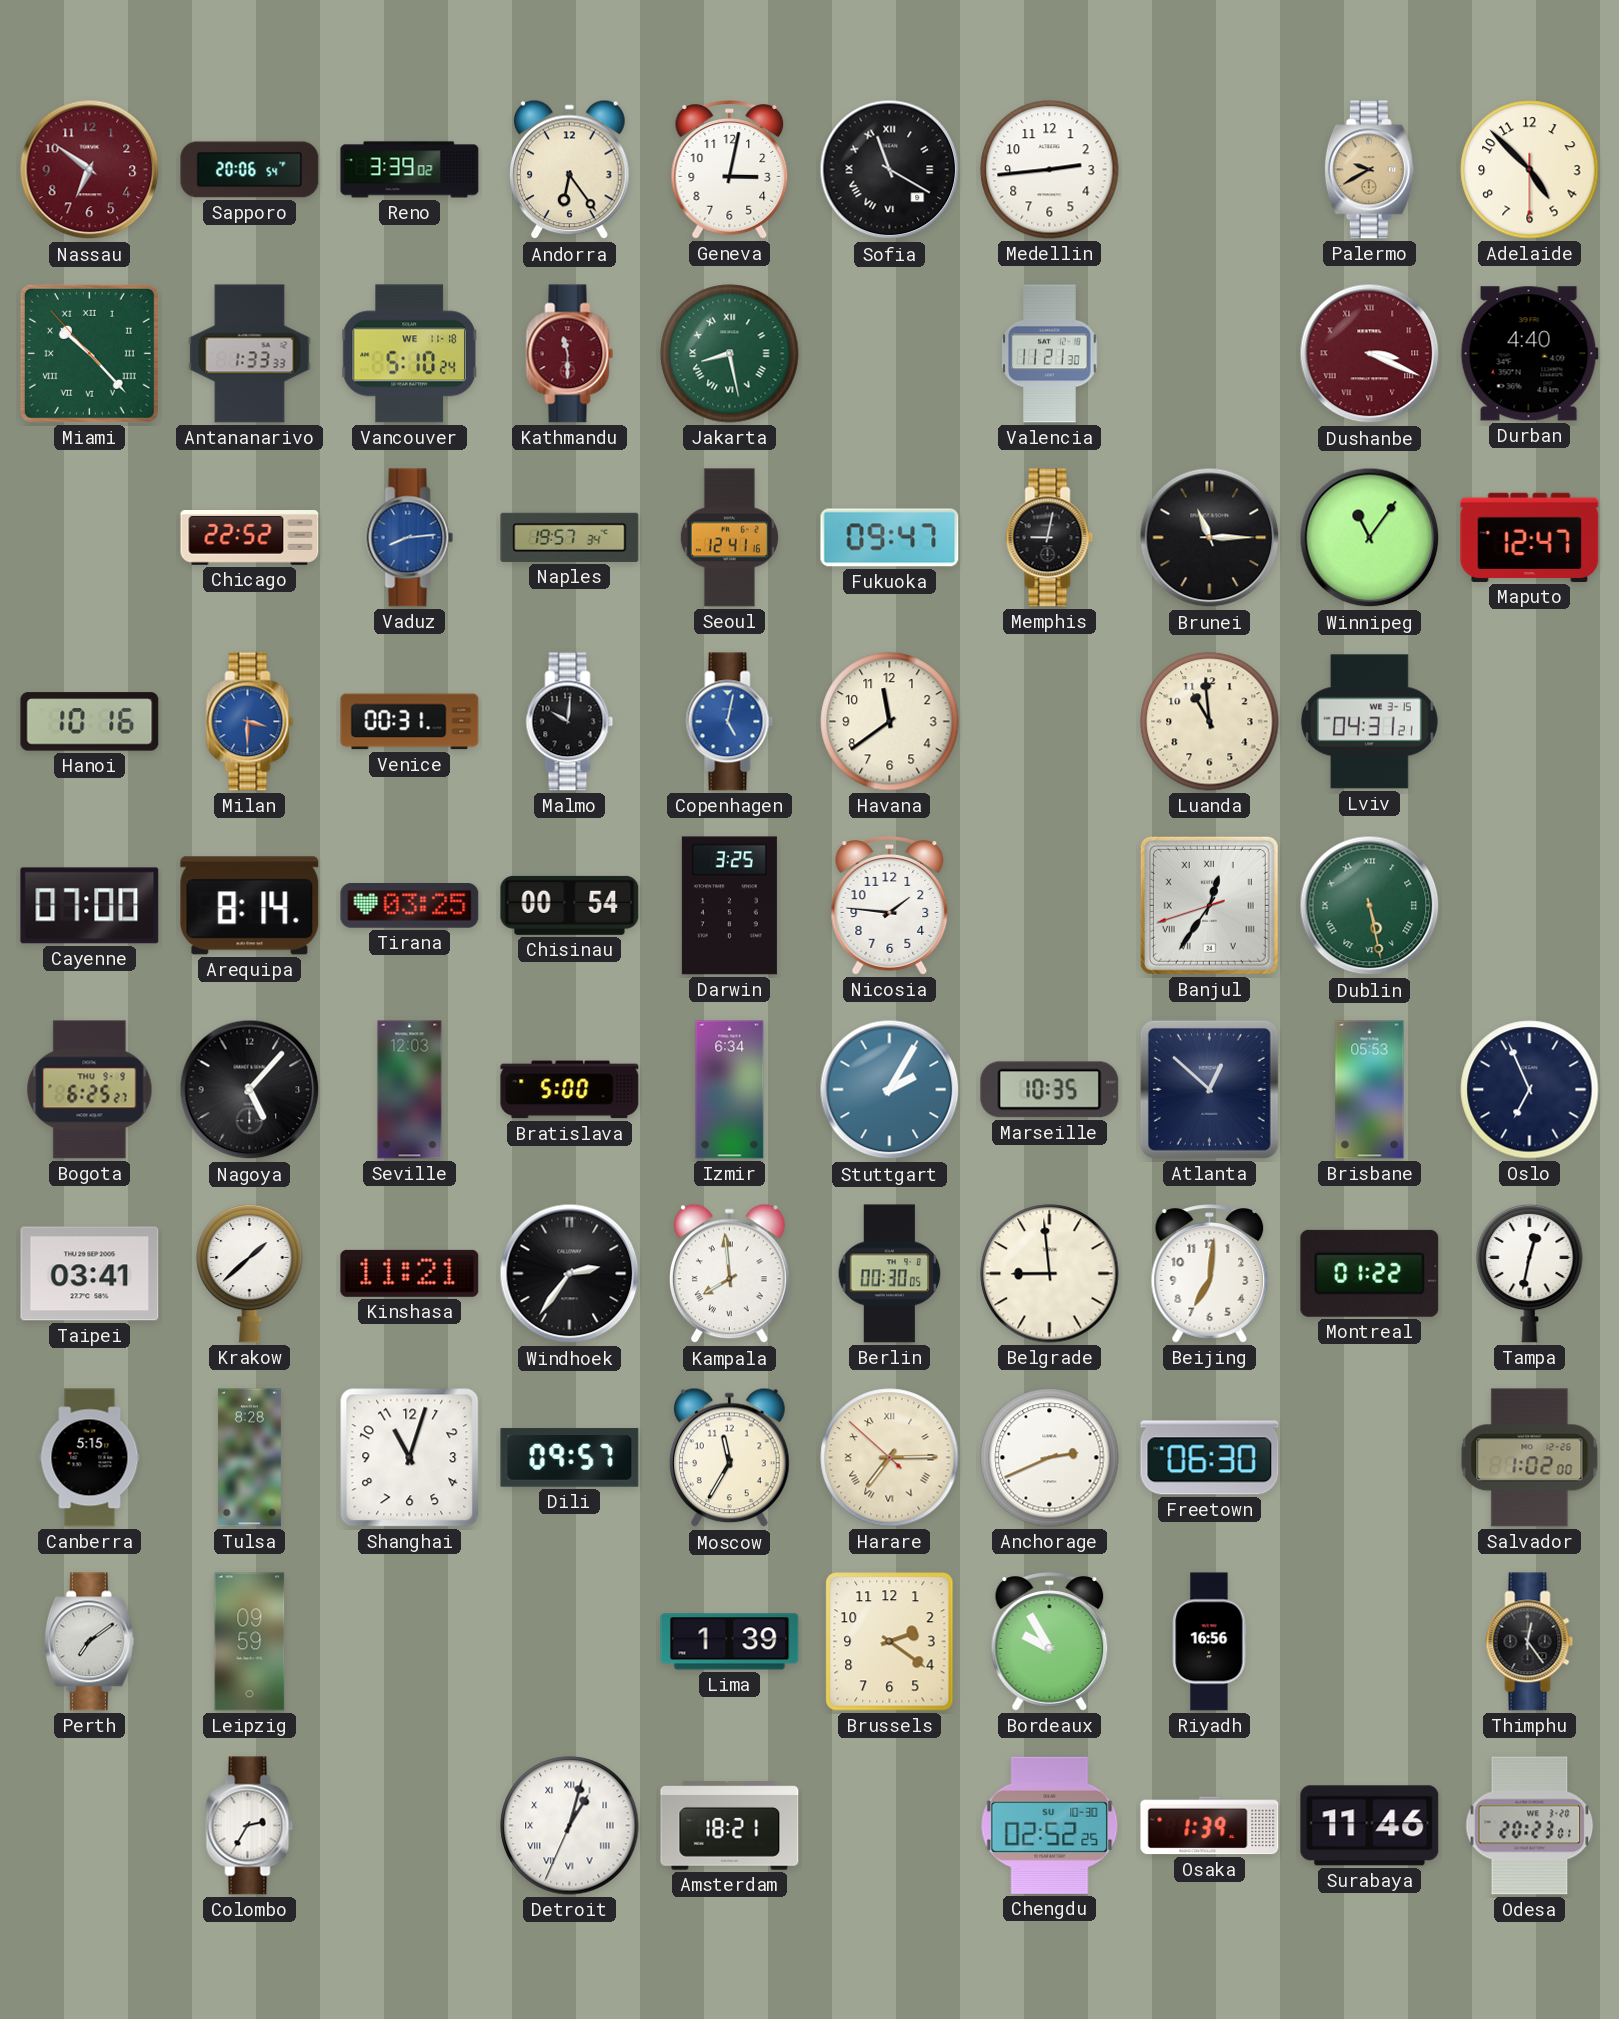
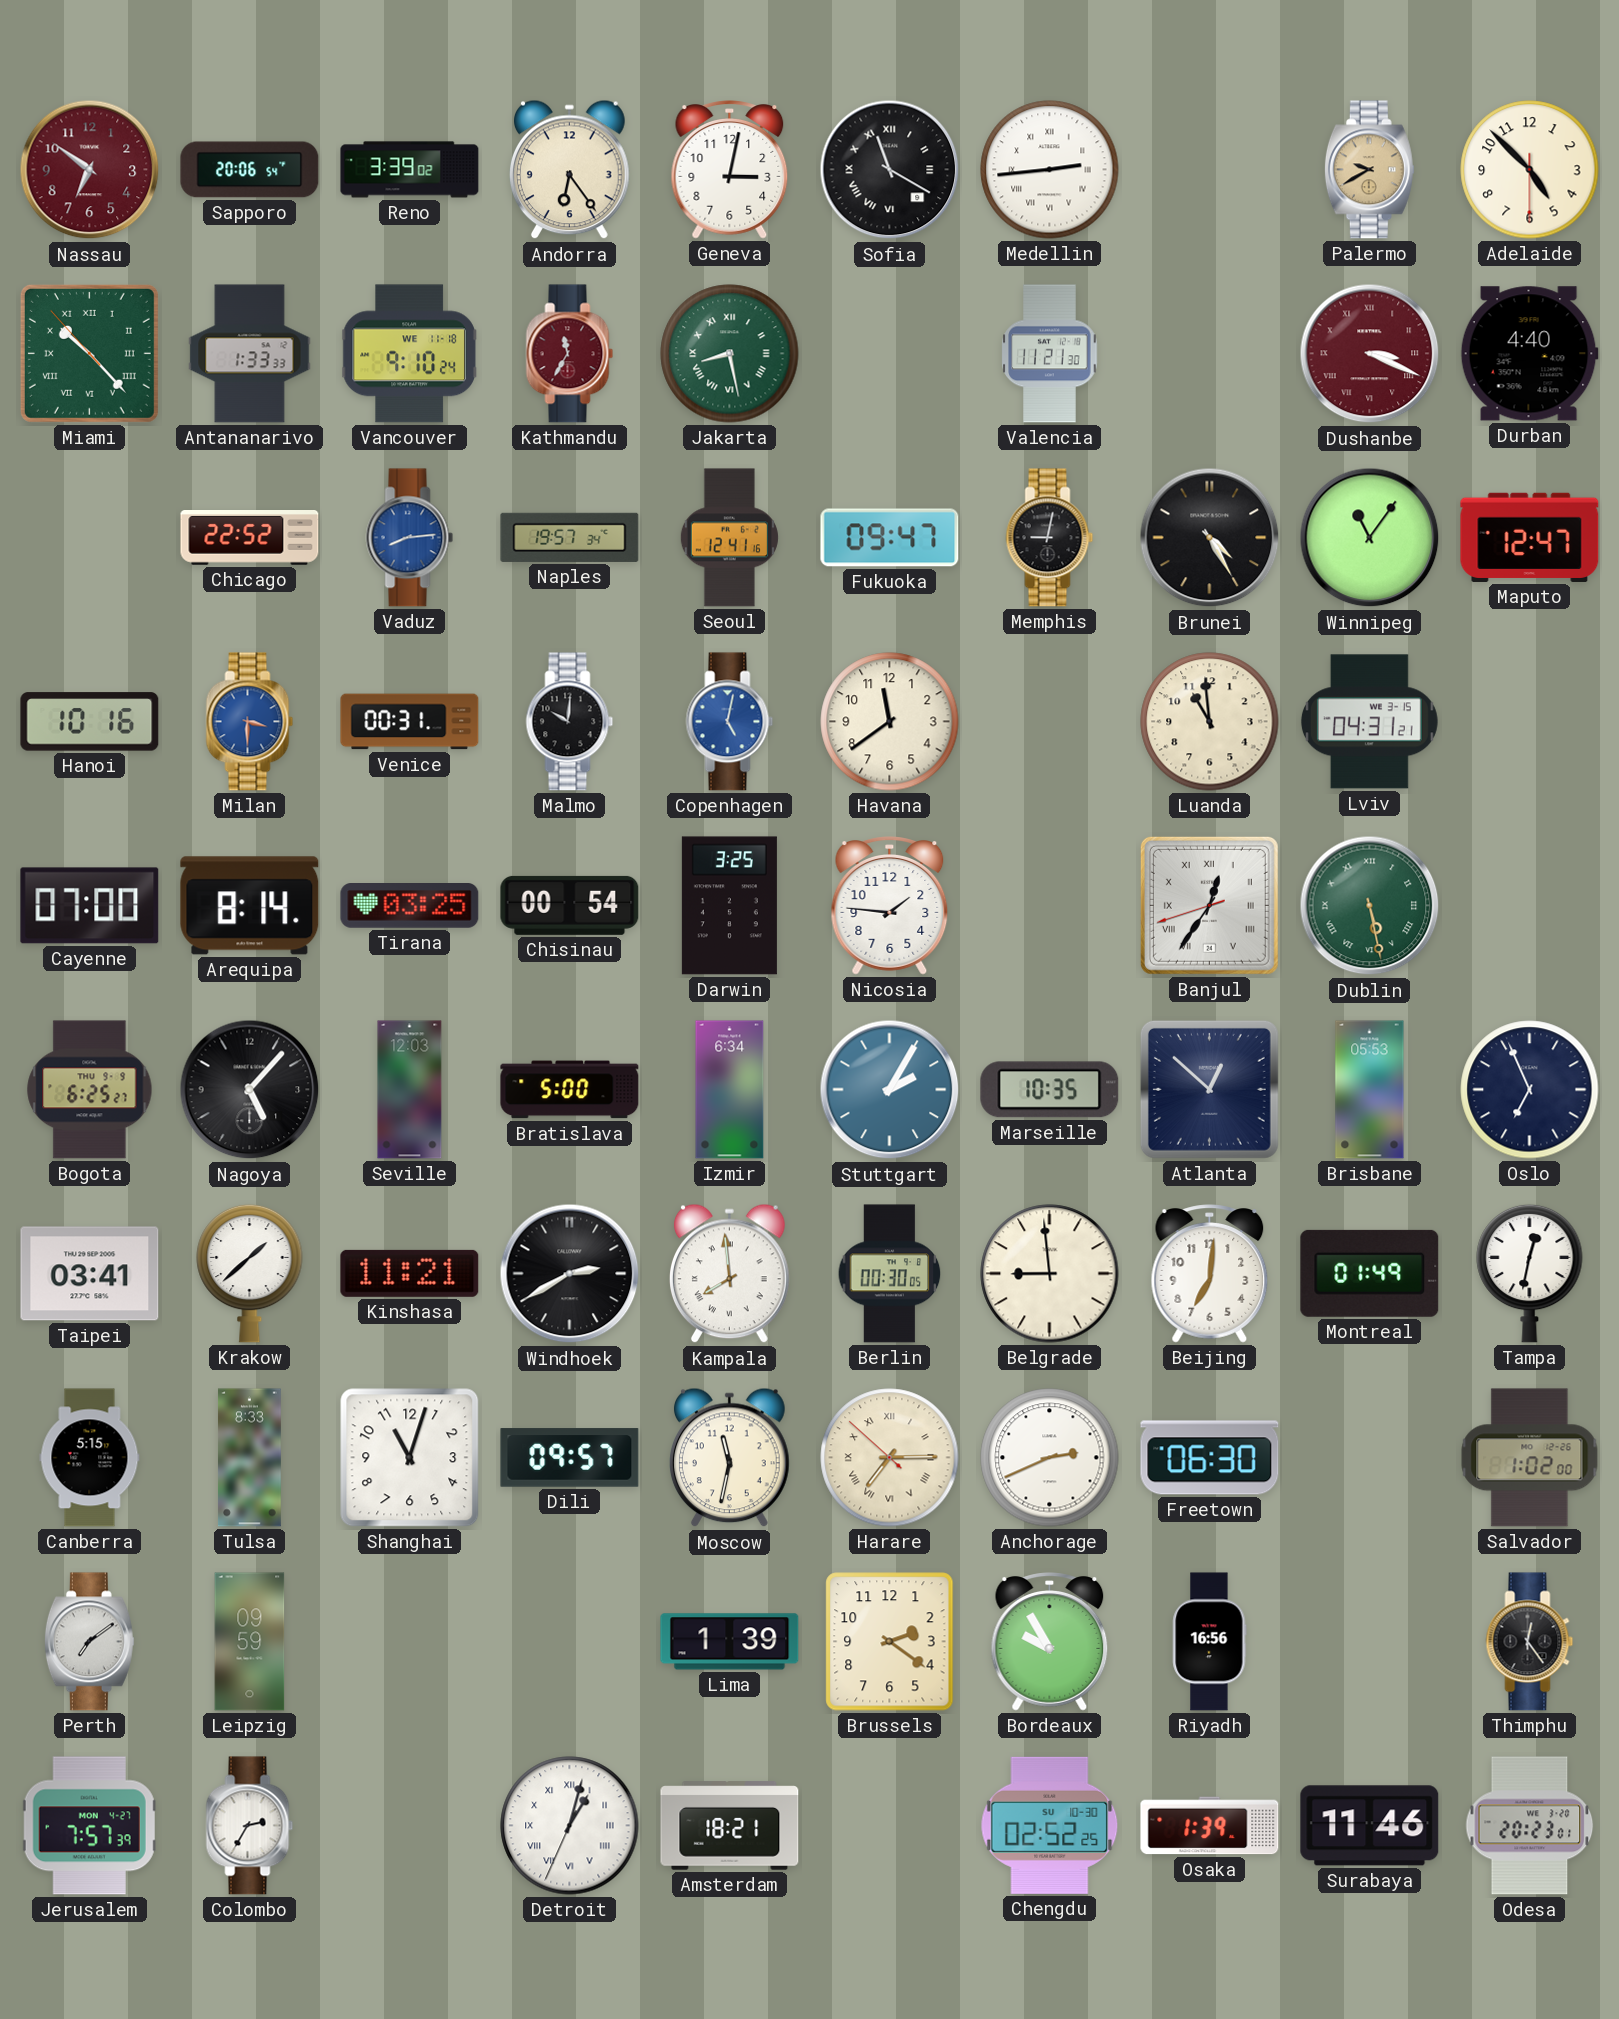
Medellin numerals: Arabic -> Roman (1050, 170)
Vancouver: 5:10 -> 9:10 (410, 354)
Kathmandu: 11:30 -> 11:35 (570, 354)
Brunei: 11:15 -> 4:25 (1210, 538)
Windhoek: 2:36 -> 2:40 (570, 1274)
Montreal: 01:22 -> 01:49 (1370, 1273)
Tulsa: 8:28 -> 8:33 (249, 1458)
Moscow: 11:35 -> 11:32 (730, 1458)
Jerusalem: none -> 7:57 (89, 1826)
